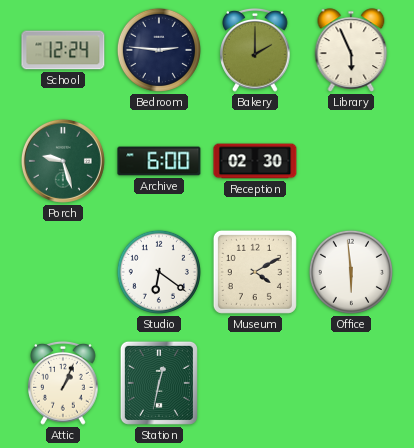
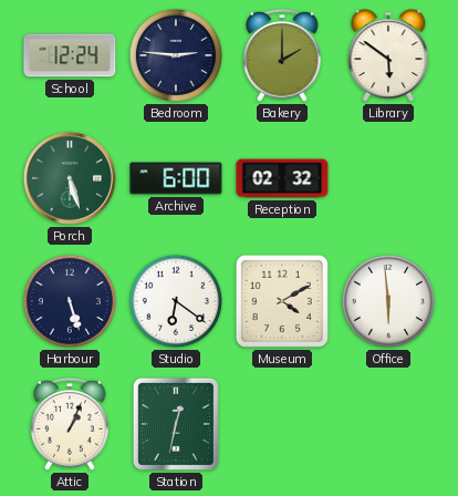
Library: 5:56 -> 5:51 (388, 55)
Porch: 9:27 -> 5:27 (70, 178)
Reception: 02:30 -> 02:32 (282, 178)
Harbour: none -> 5:27 (70, 301)
